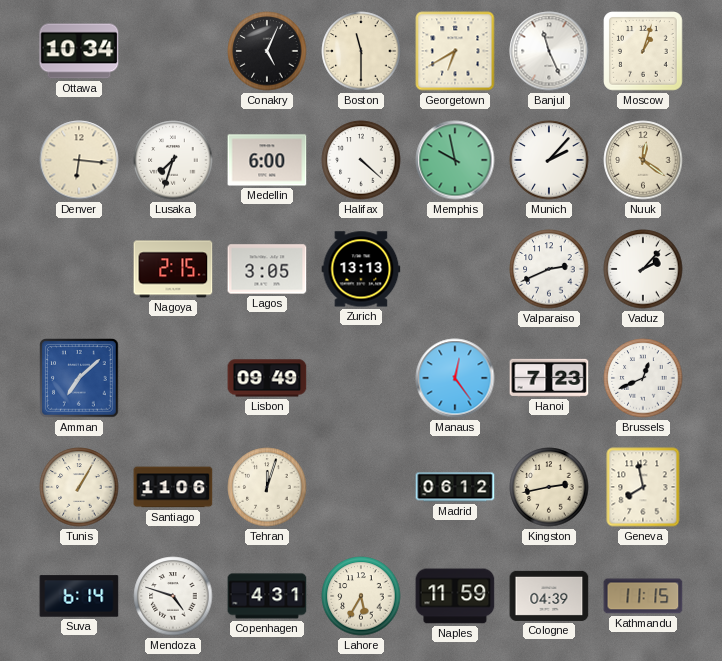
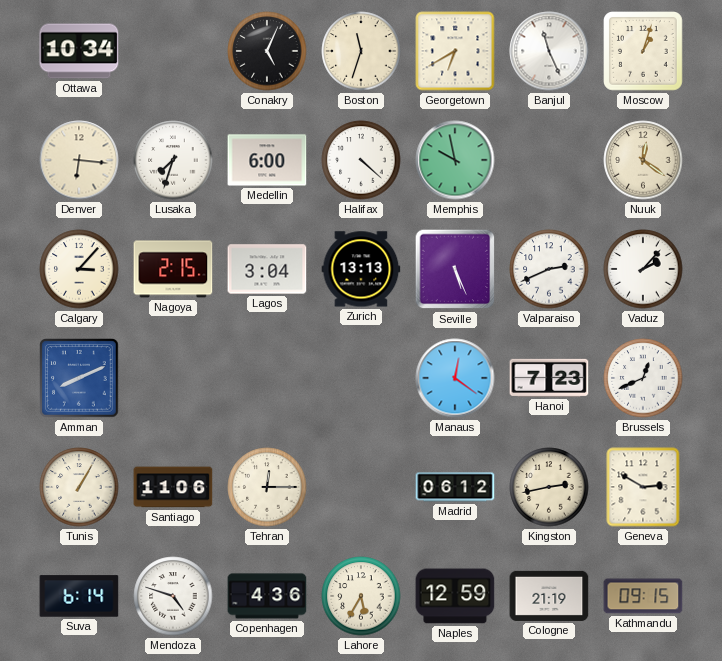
Boston: 11:30 -> 11:33 (361, 51)
Munich: 2:07 -> none (549, 160)
Calgary: none -> 3:07 (79, 269)
Lagos: 3:05 -> 3:04 (267, 269)
Seville: none -> 5:26 (455, 269)
Amman: 7:08 -> 8:11 (79, 378)
Lisbon: 09:49 -> none (267, 378)
Manaus: 12:24 -> 12:21 (455, 378)
Tehran: 12:03 -> 12:15 (267, 487)
Geneva: 7:58 -> 2:50 (643, 487)
Copenhagen: 4:31 -> 4:36 (267, 596)
Naples: 11:59 -> 12:59 (455, 596)
Cologne: 04:39 -> 21:19 (549, 596)
Kathmandu: 11:15 -> 09:15 (643, 596)
